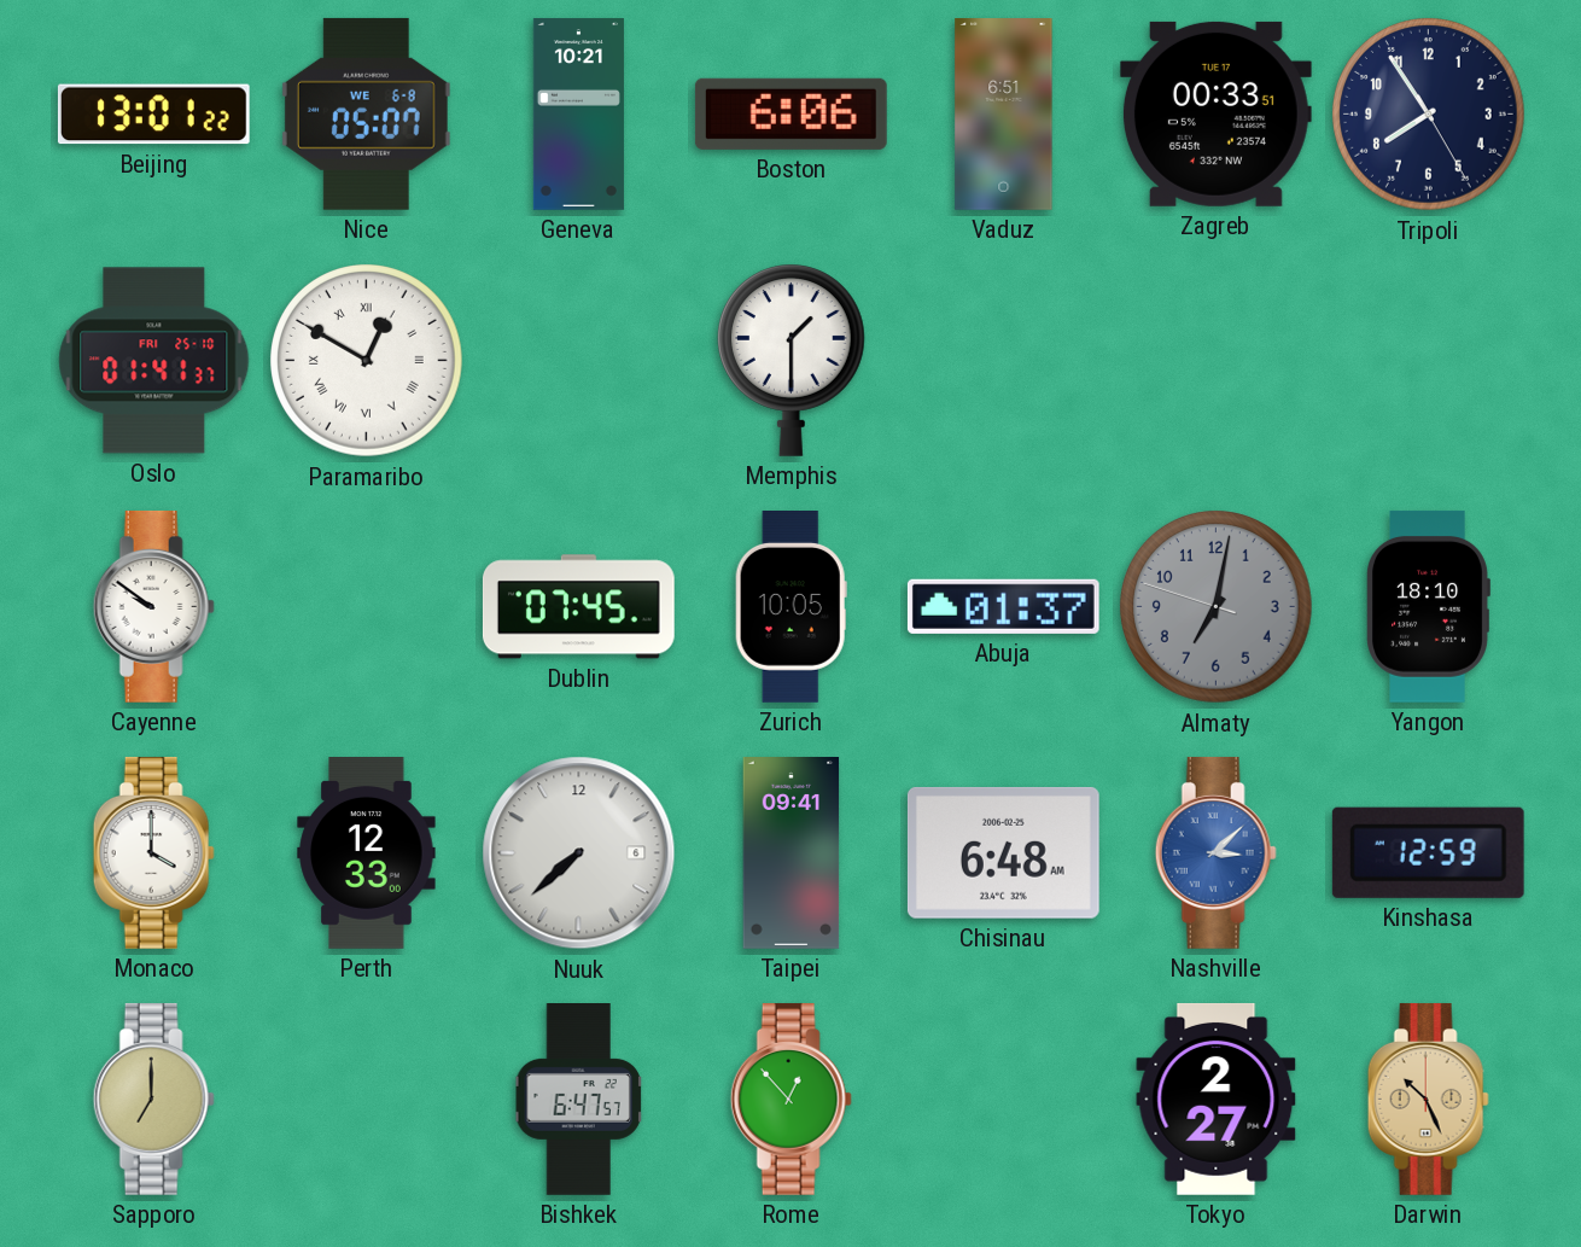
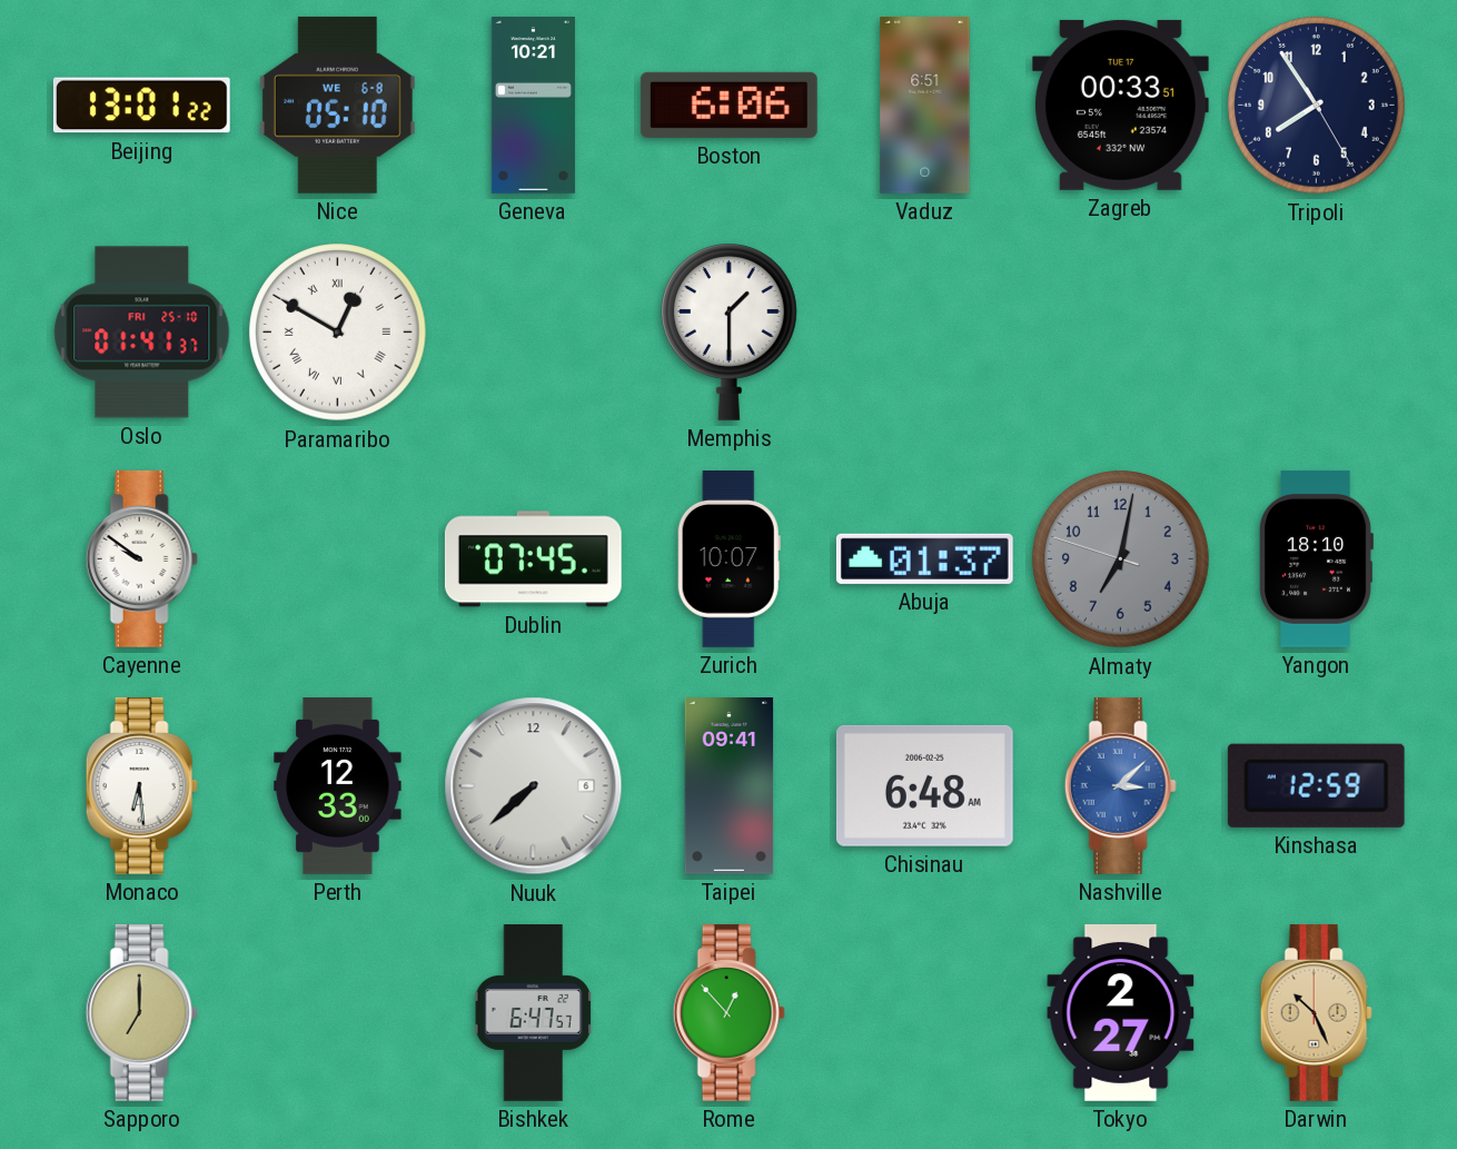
Nice: 05:07 -> 05:10 (337, 105)
Zurich: 10:05 -> 10:07 (728, 559)
Monaco: 4:00 -> 6:29 (141, 785)
